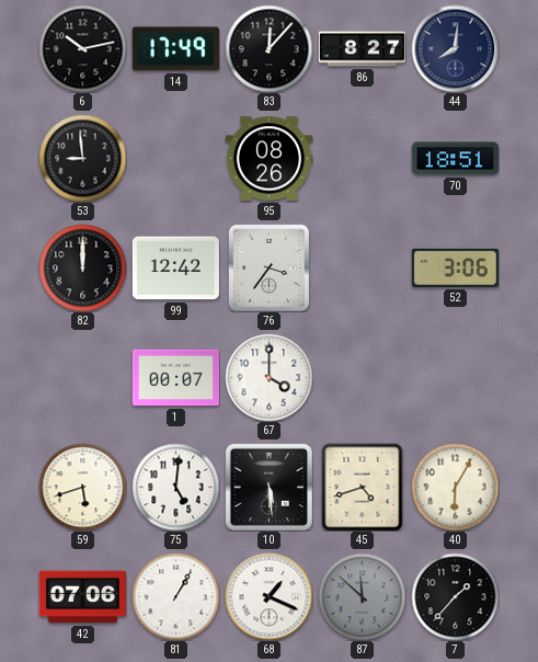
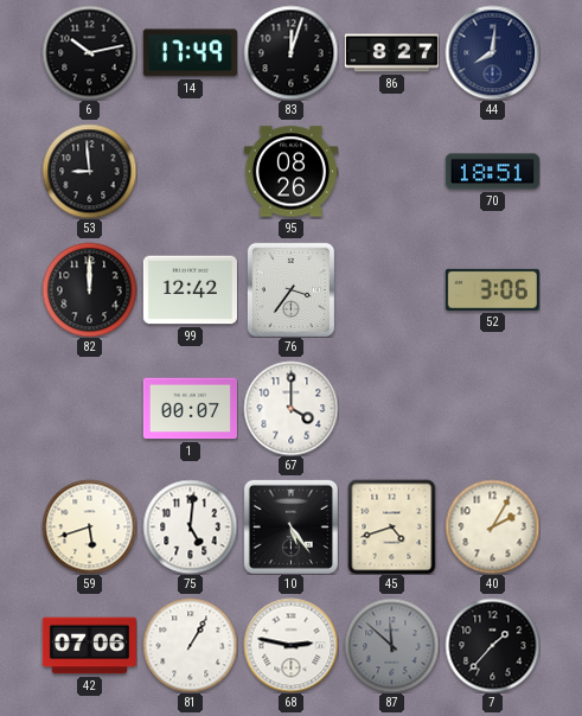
83: 12:07 -> 12:03 (290, 52)
10: 5:29 -> 5:24 (290, 526)
40: 6:05 -> 2:05 (492, 526)
68: 1:19 -> 2:47 (290, 645)
